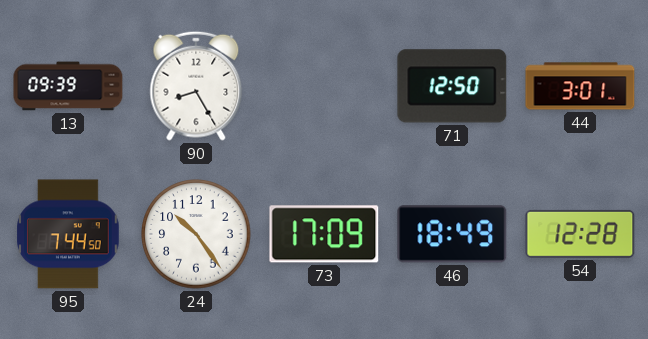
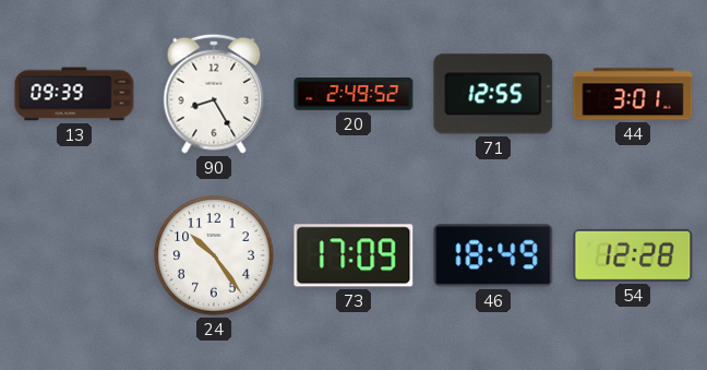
20: none -> 2:49 (353, 94)
71: 12:50 -> 12:55 (493, 94)
95: 7:44 -> none (69, 234)
